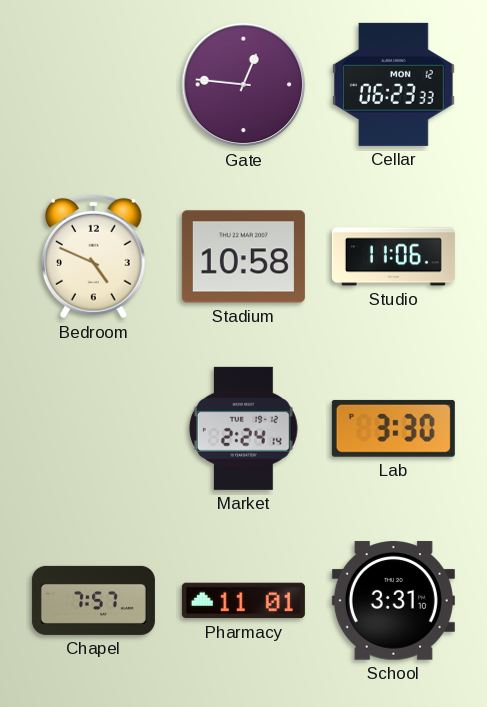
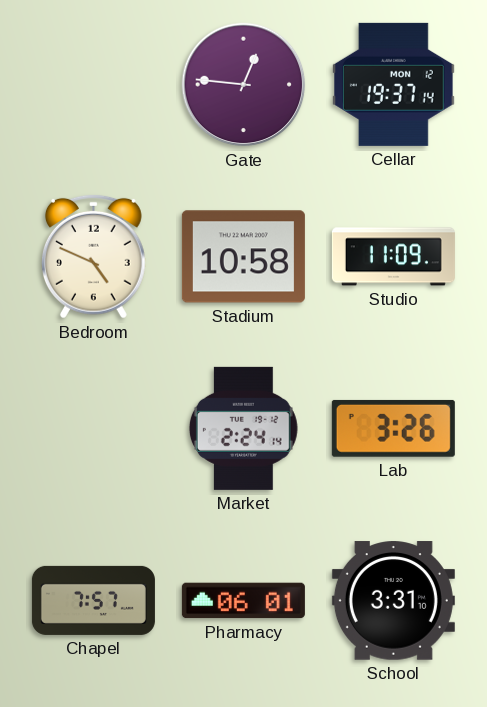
Cellar: 06:23 -> 19:37 (394, 84)
Studio: 11:06 -> 11:09 (393, 257)
Lab: 3:30 -> 3:26 (393, 428)
Pharmacy: 11:01 -> 06:01 (243, 601)
